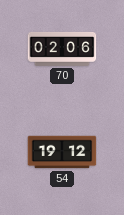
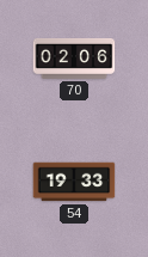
54: 19:12 -> 19:33 (74, 182)
